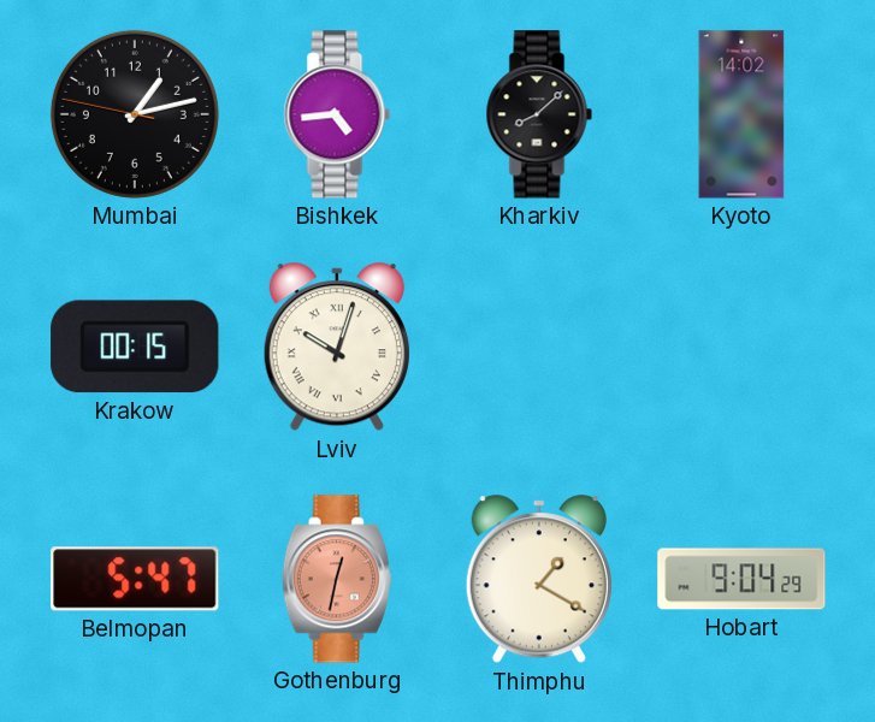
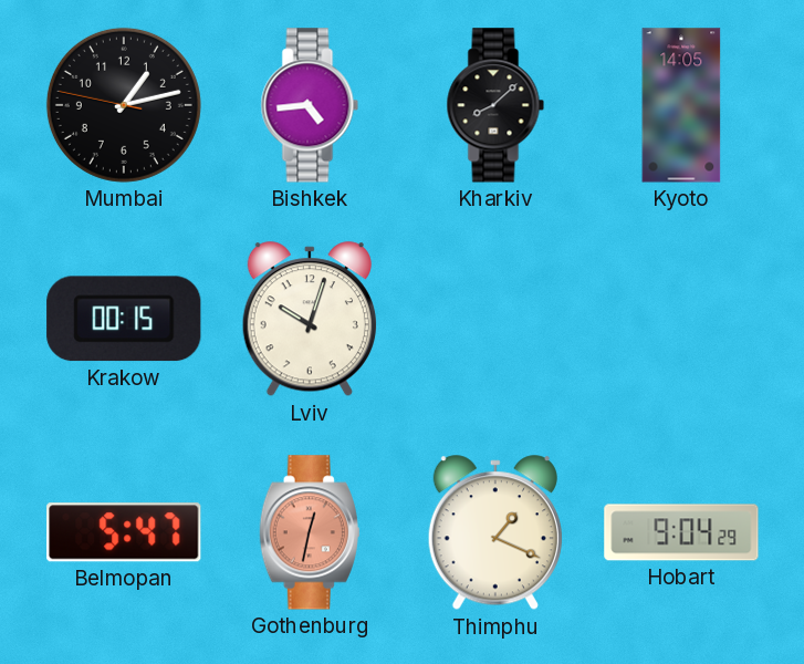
Kyoto: 14:02 -> 14:05 (681, 105)
Lviv numerals: Roman -> Arabic (310, 320)
Thimphu: 1:20 -> 1:19 (495, 533)
